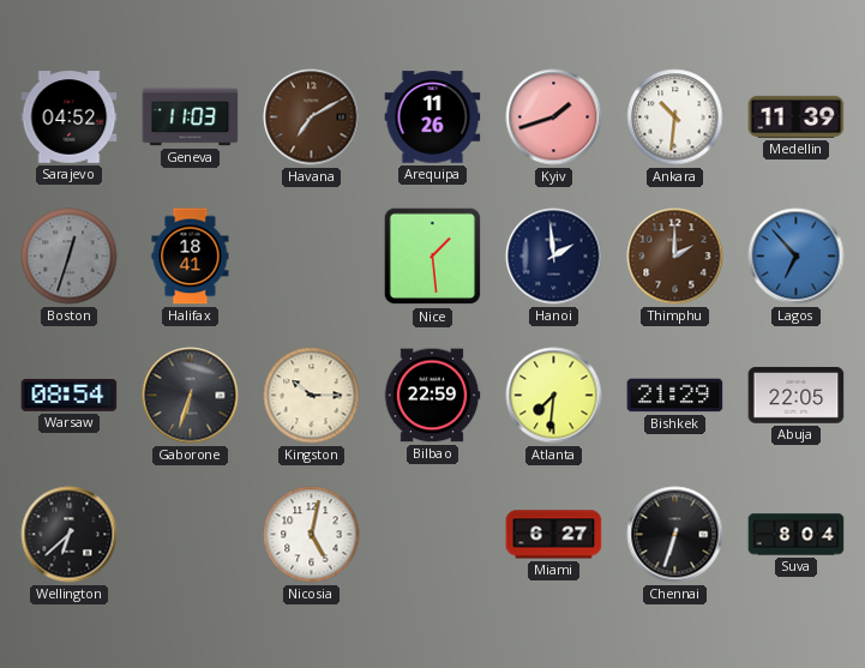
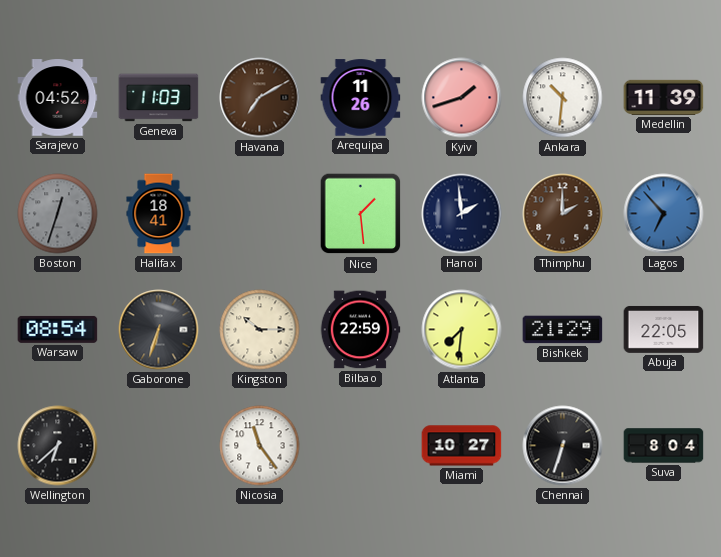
Nicosia: 5:02 -> 11:24 (260, 446)
Miami: 6:27 -> 10:27 (462, 446)
